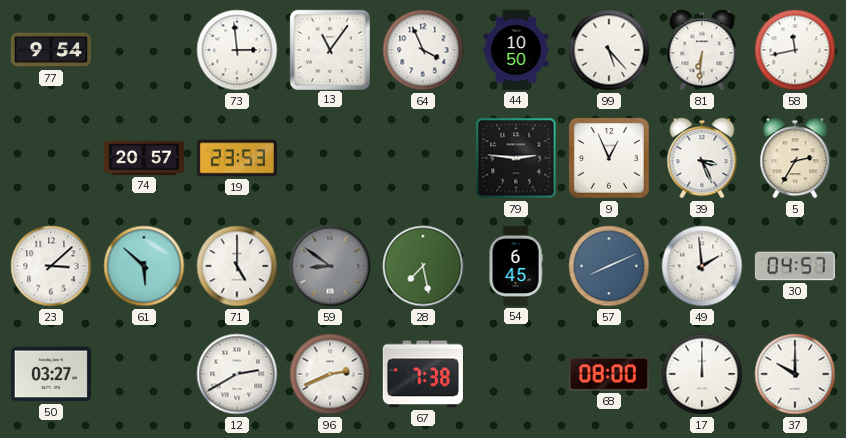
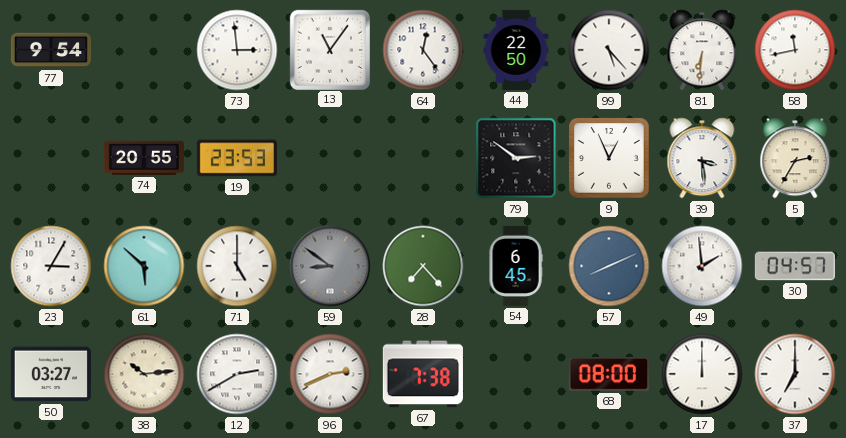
64: 3:56 -> 12:24 (423, 50)
44: 10:50 -> 22:50 (516, 50)
74: 20:57 -> 20:55 (144, 158)
79: 2:46 -> 2:51 (516, 158)
39: 3:26 -> 3:29 (702, 158)
23: 3:08 -> 3:05 (51, 266)
28: 7:28 -> 7:23 (423, 266)
38: none -> 10:14 (144, 374)
37: 10:00 -> 7:00 (795, 374)
